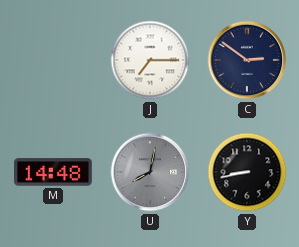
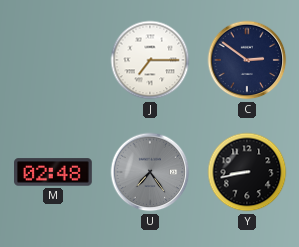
M: 14:48 -> 02:48 (54, 172)
U: 8:02 -> 7:24 (150, 172)
